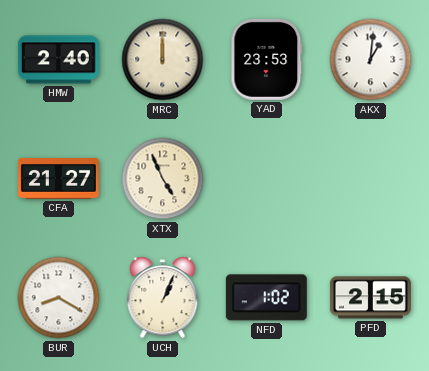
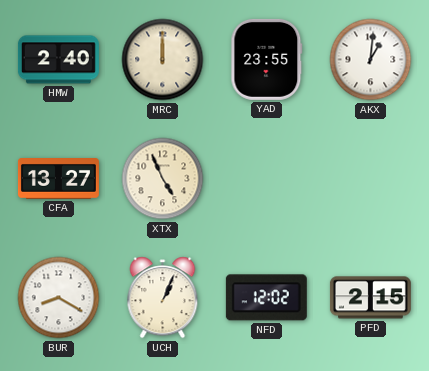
YAD: 23:53 -> 23:55 (267, 59)
CFA: 21:27 -> 13:27 (58, 179)
NFD: 1:02 -> 12:02 (266, 298)
